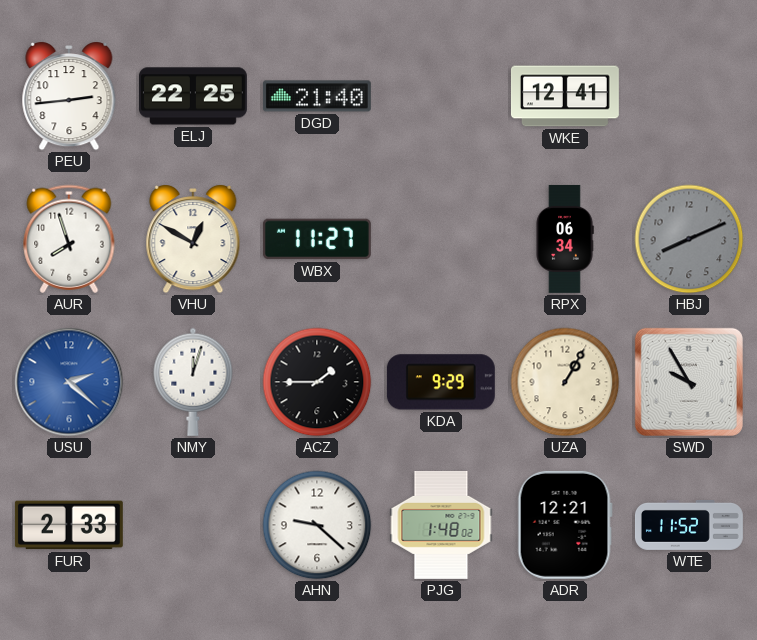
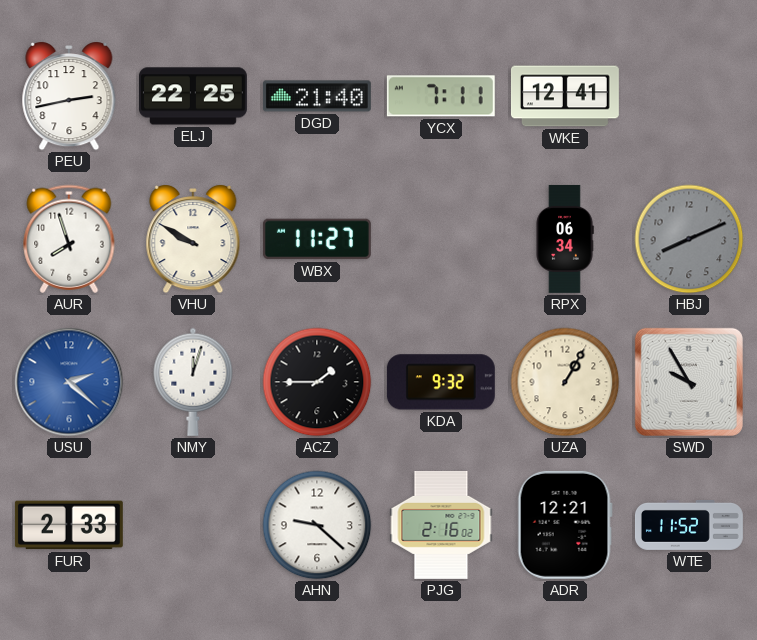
PEU: 2:44 -> 2:43 (69, 97)
YCX: none -> 7:11 (441, 96)
VHU: 12:50 -> 9:50 (193, 240)
KDA: 9:29 -> 9:32 (441, 382)
PJG: 1:48 -> 2:16 (441, 525)
